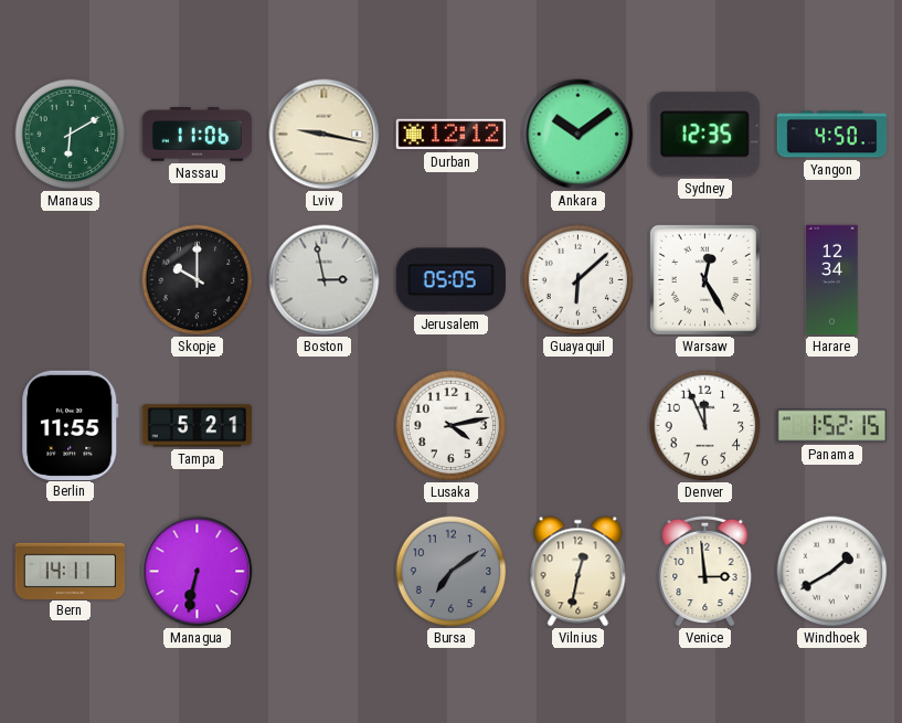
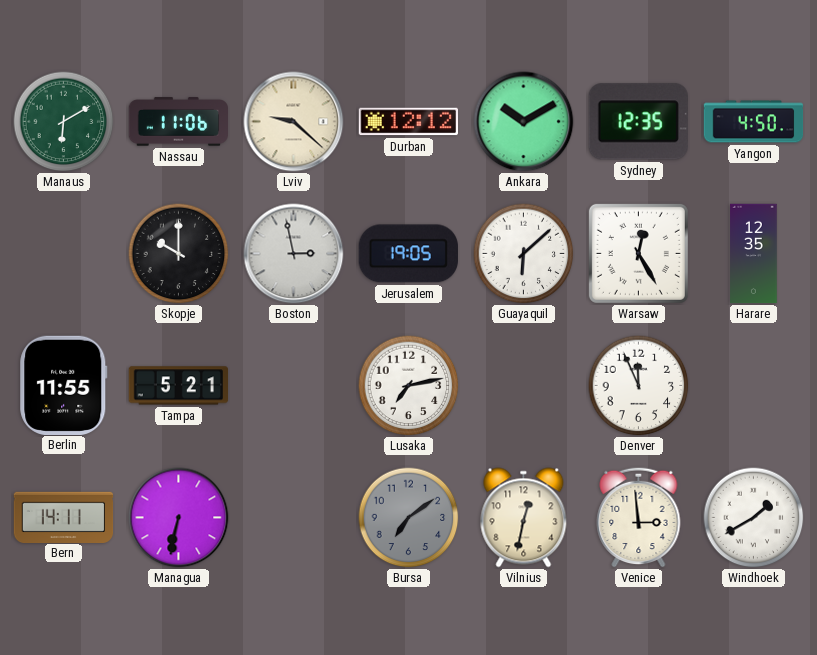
Lviv: 9:17 -> 9:22 (294, 122)
Ankara: 10:09 -> 10:10 (524, 122)
Jerusalem: 05:05 -> 19:05 (408, 254)
Harare: 12:34 -> 12:35 (754, 254)
Lusaka: 4:13 -> 7:13 (409, 386)
Panama: 1:52 -> none (832, 426)
